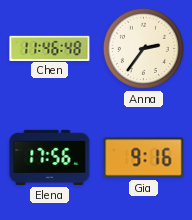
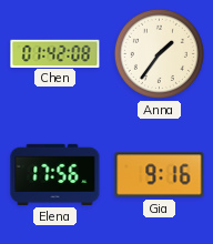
Chen: 11:46 -> 01:42 (55, 53)
Anna: 2:36 -> 1:36 (159, 53)
